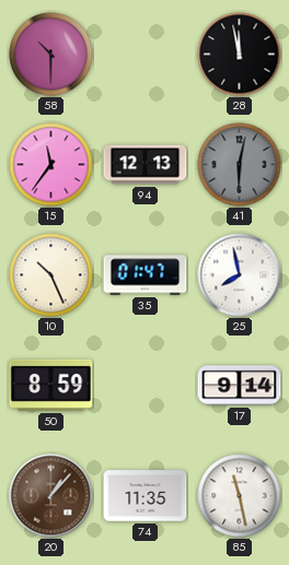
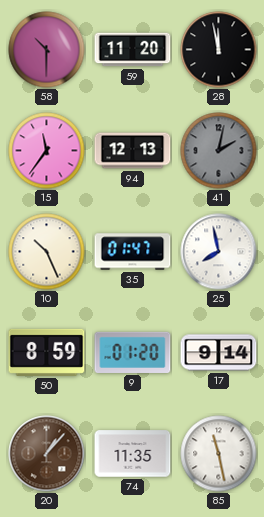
59: none -> 11:20 (133, 50)
41: 6:02 -> 2:02 (219, 151)
9: none -> 01:20 (133, 352)
